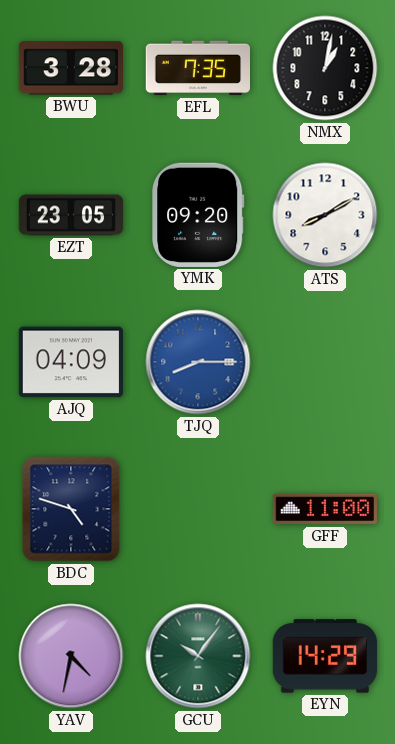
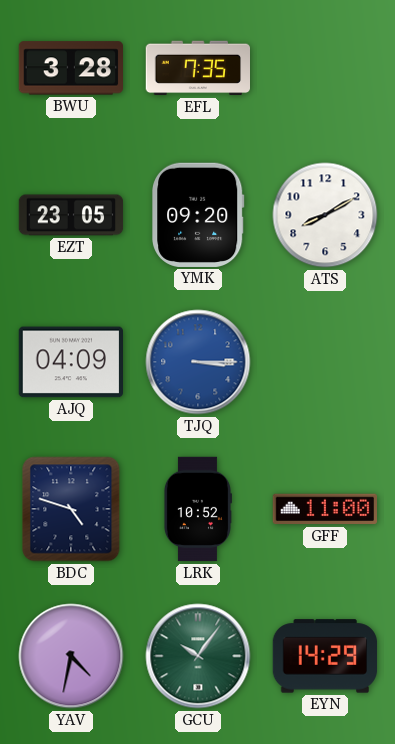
NMX: 1:02 -> none (325, 68)
TJQ: 8:15 -> 3:15 (198, 362)
LRK: none -> 10:52 (197, 509)
